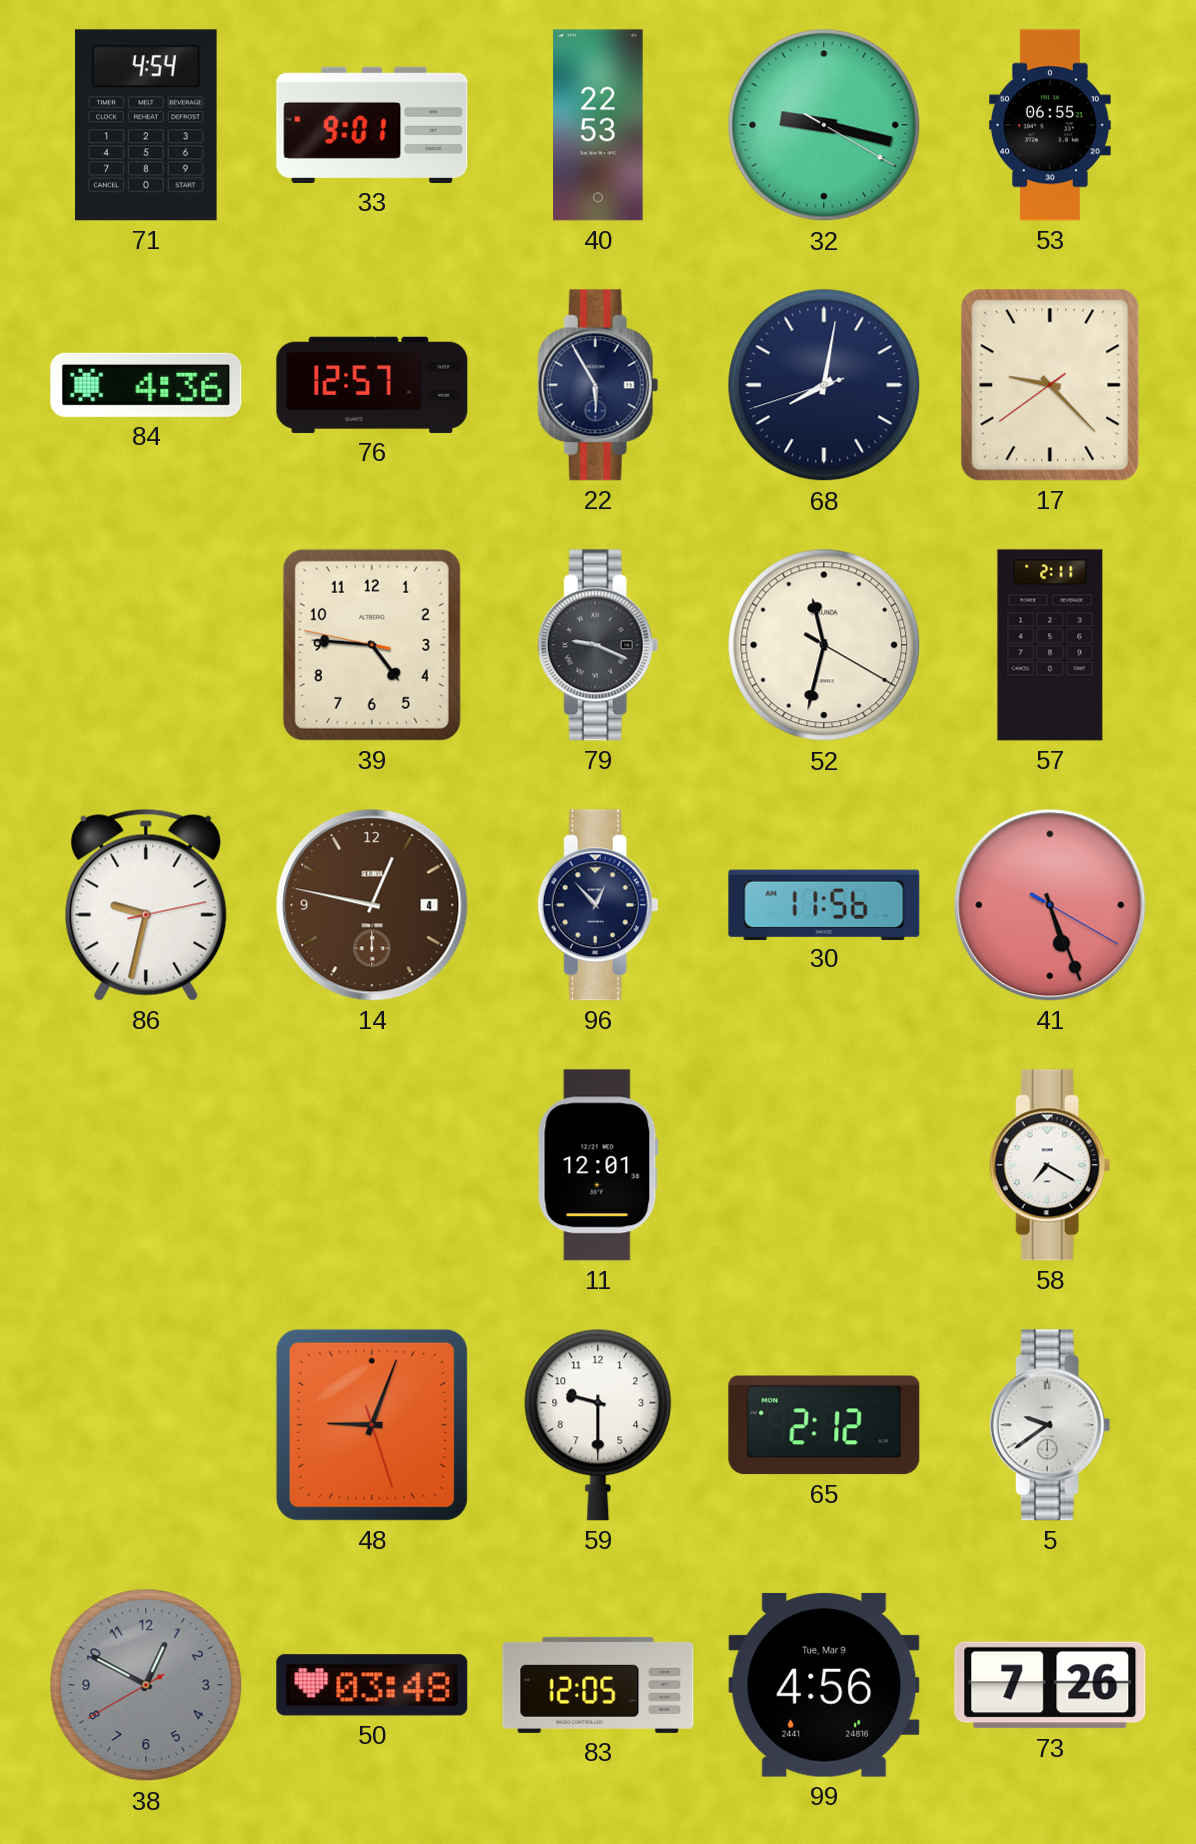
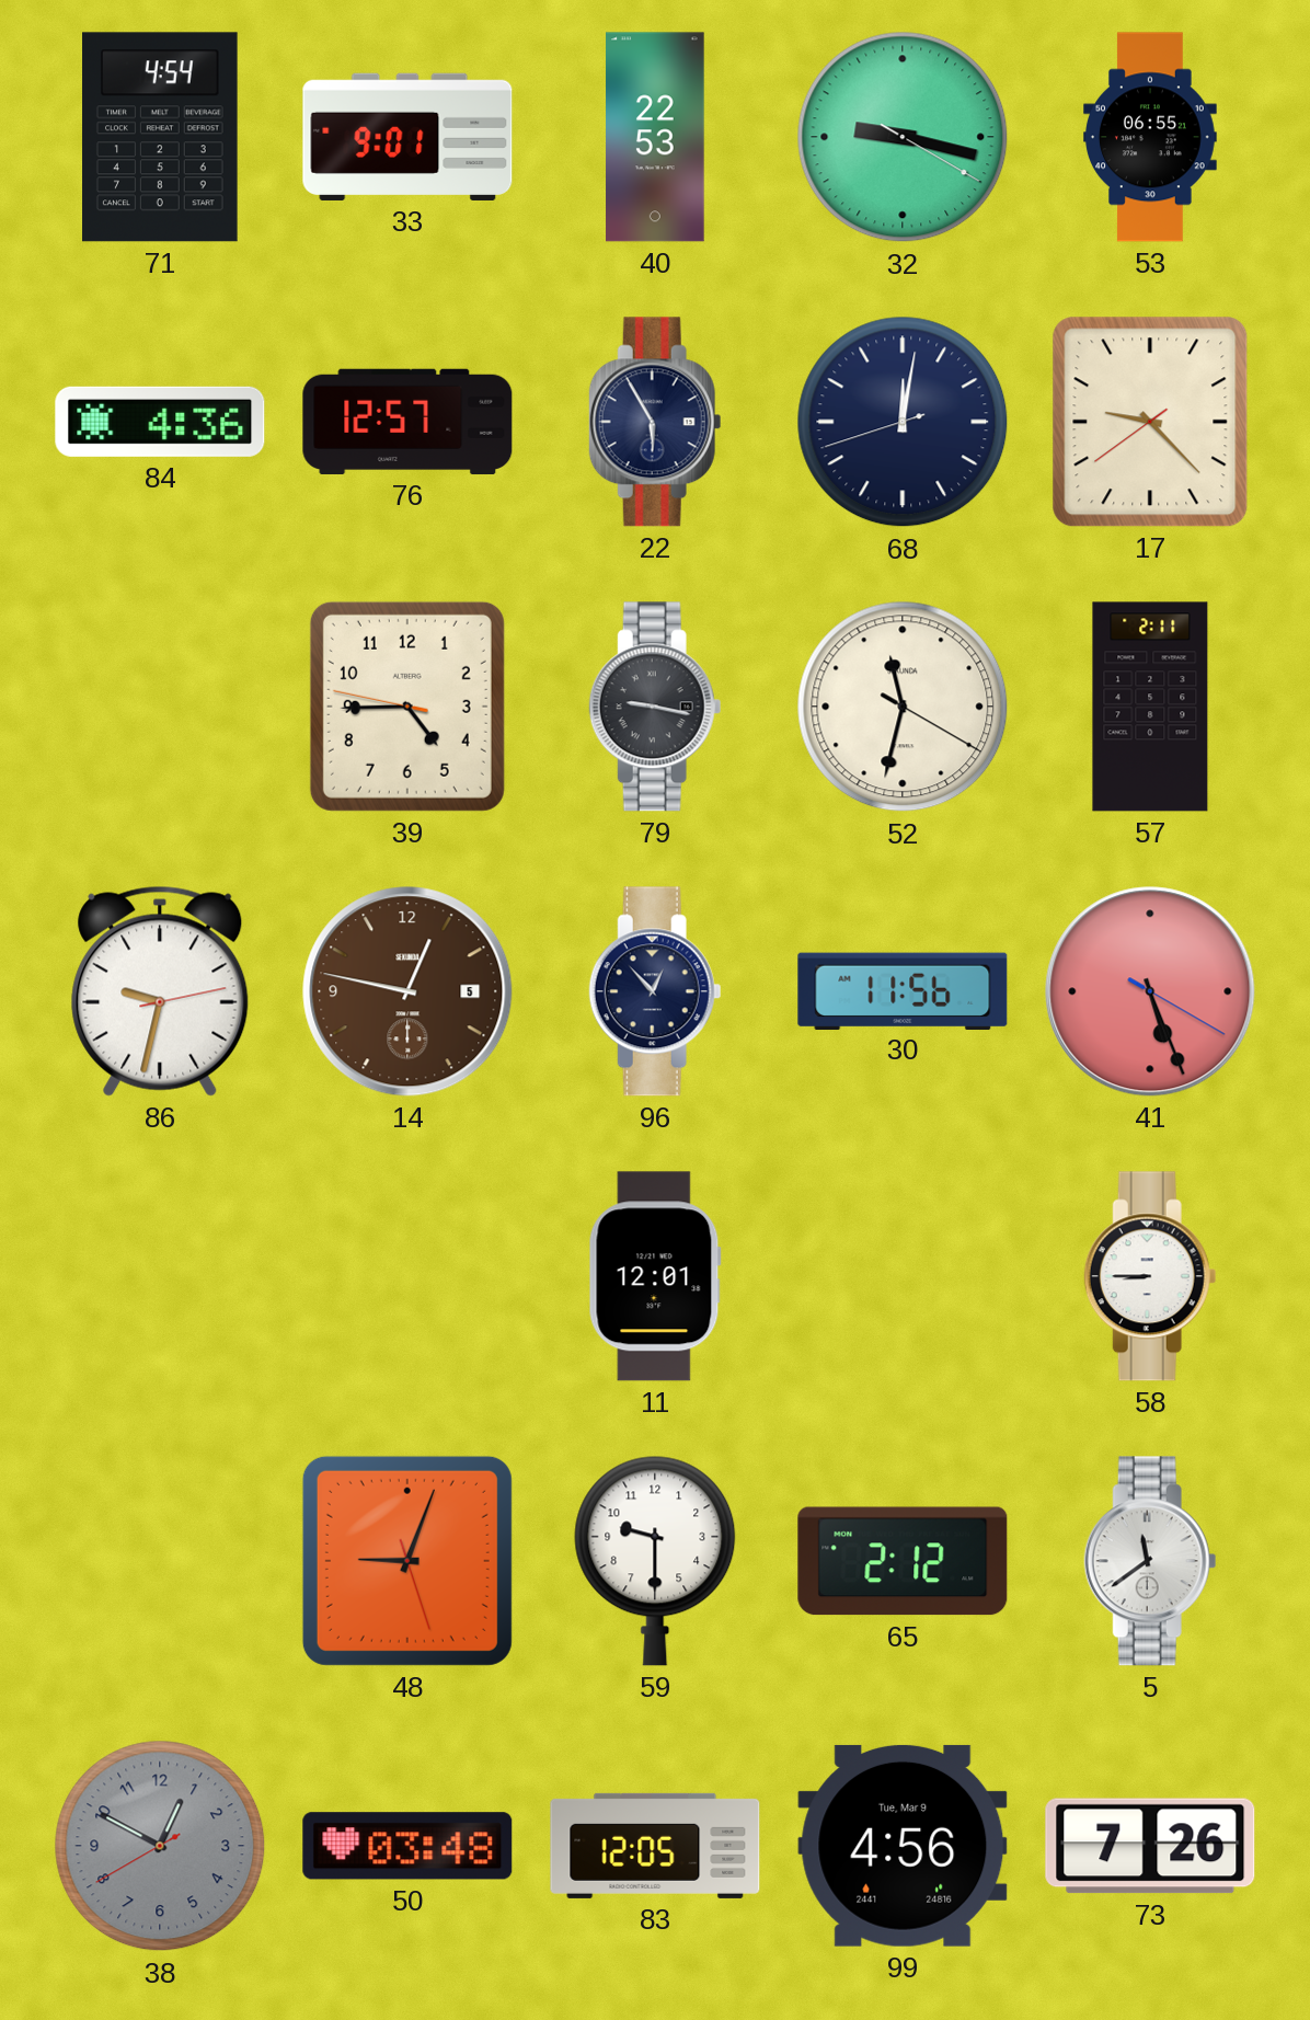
68: 8:01 -> 12:01 (903, 422)
39: 4:45 -> 4:44 (407, 707)
79: 9:19 -> 9:17 (655, 707)
14 date: 4 -> 5 (407, 991)
58: 7:20 -> 8:45 (1150, 1276)
5: 9:39 -> 11:39 (1150, 1561)
